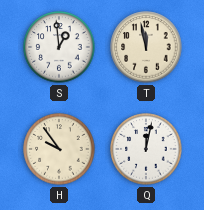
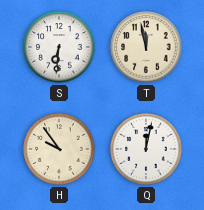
S: 12:59 -> 6:31 (59, 47)
